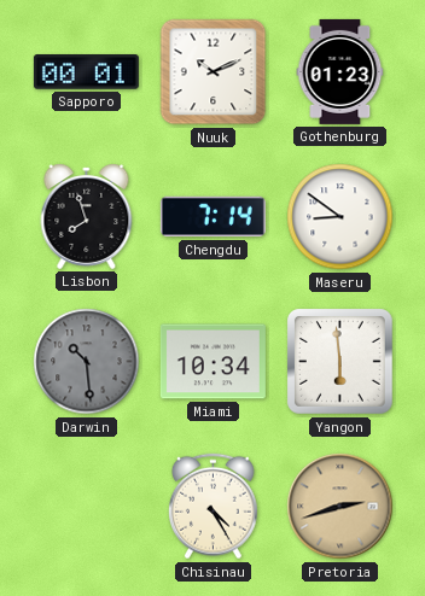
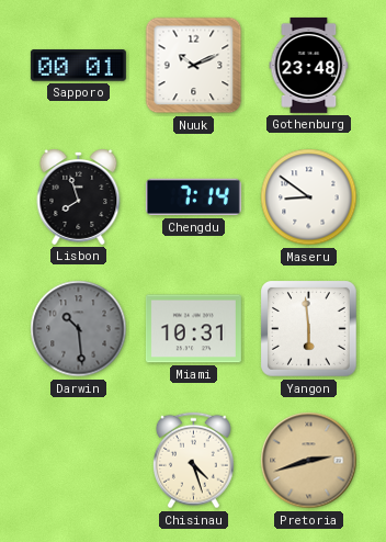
Gothenburg: 01:23 -> 23:48 (309, 65)
Miami: 10:34 -> 10:31 (193, 329)
Chisinau: 4:25 -> 4:27 (194, 461)
